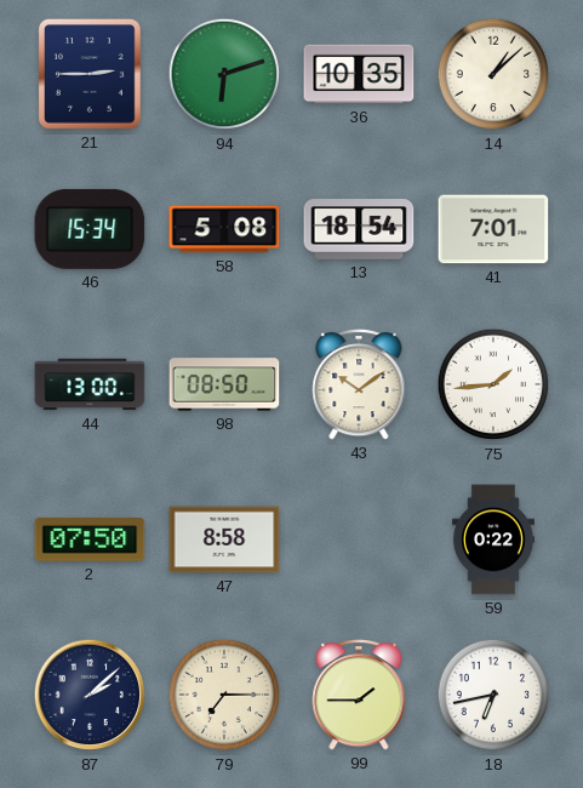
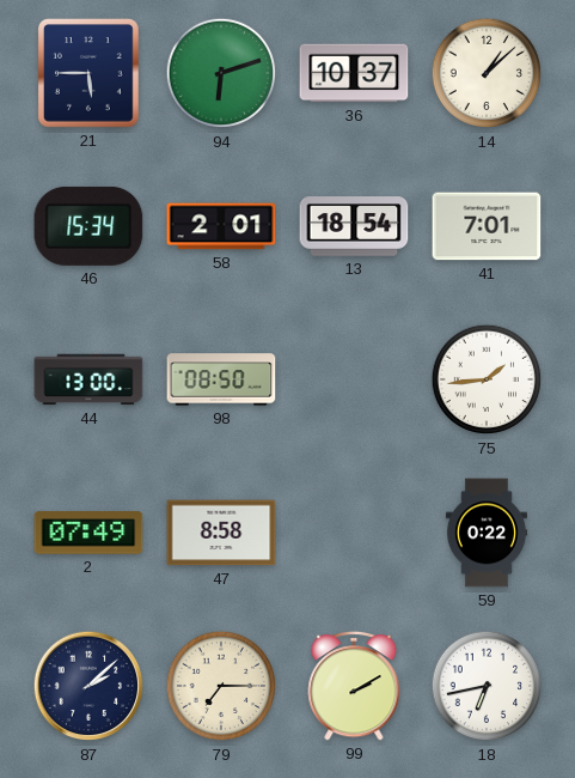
21: 2:45 -> 5:45 (90, 74)
36: 10:35 -> 10:37 (354, 73)
58: 5:08 -> 2:01 (221, 226)
43: 10:09 -> none (359, 384)
2: 07:50 -> 07:49 (88, 533)
99: 1:45 -> 2:10 (354, 686)
